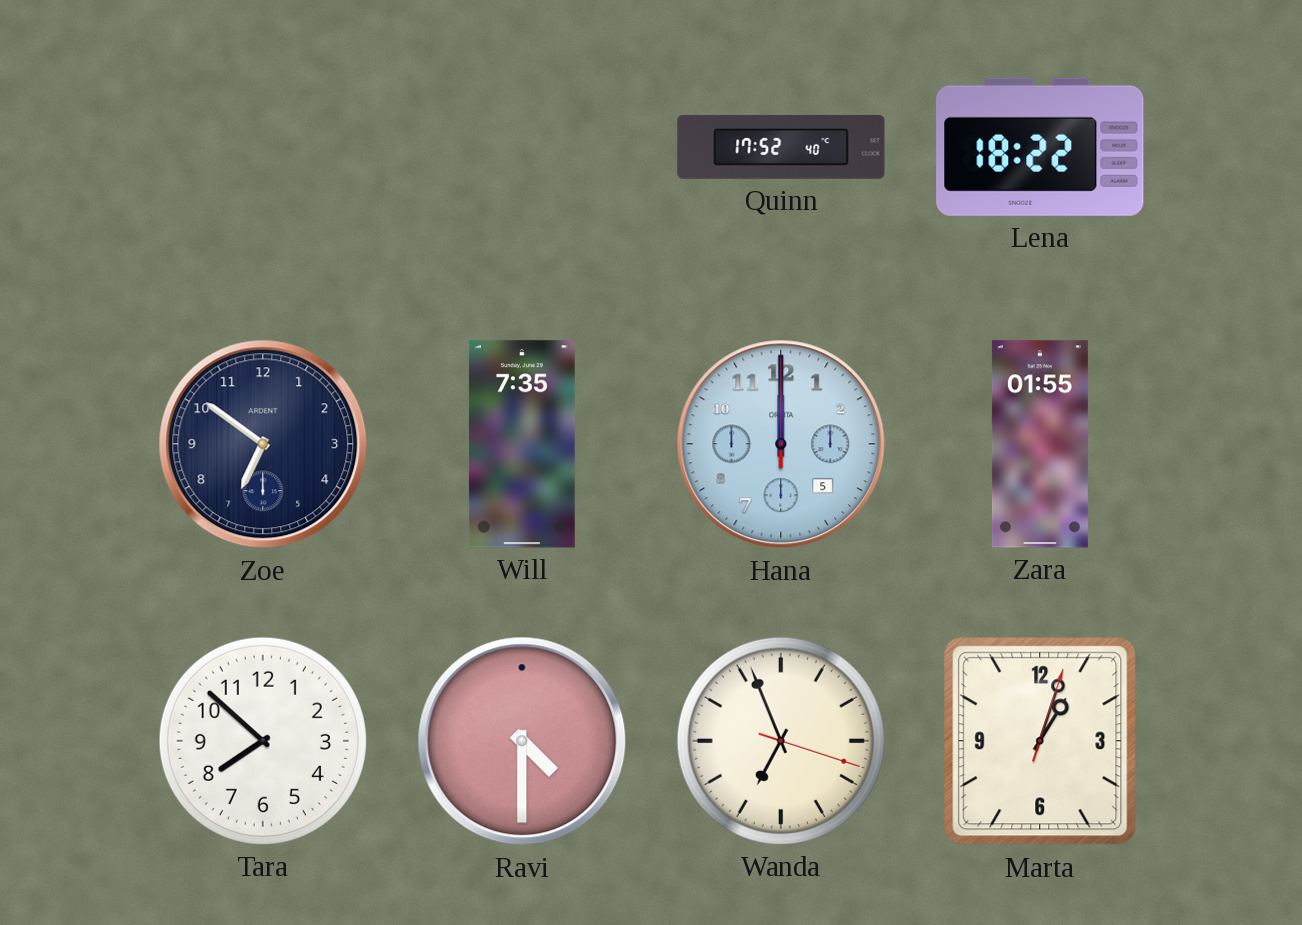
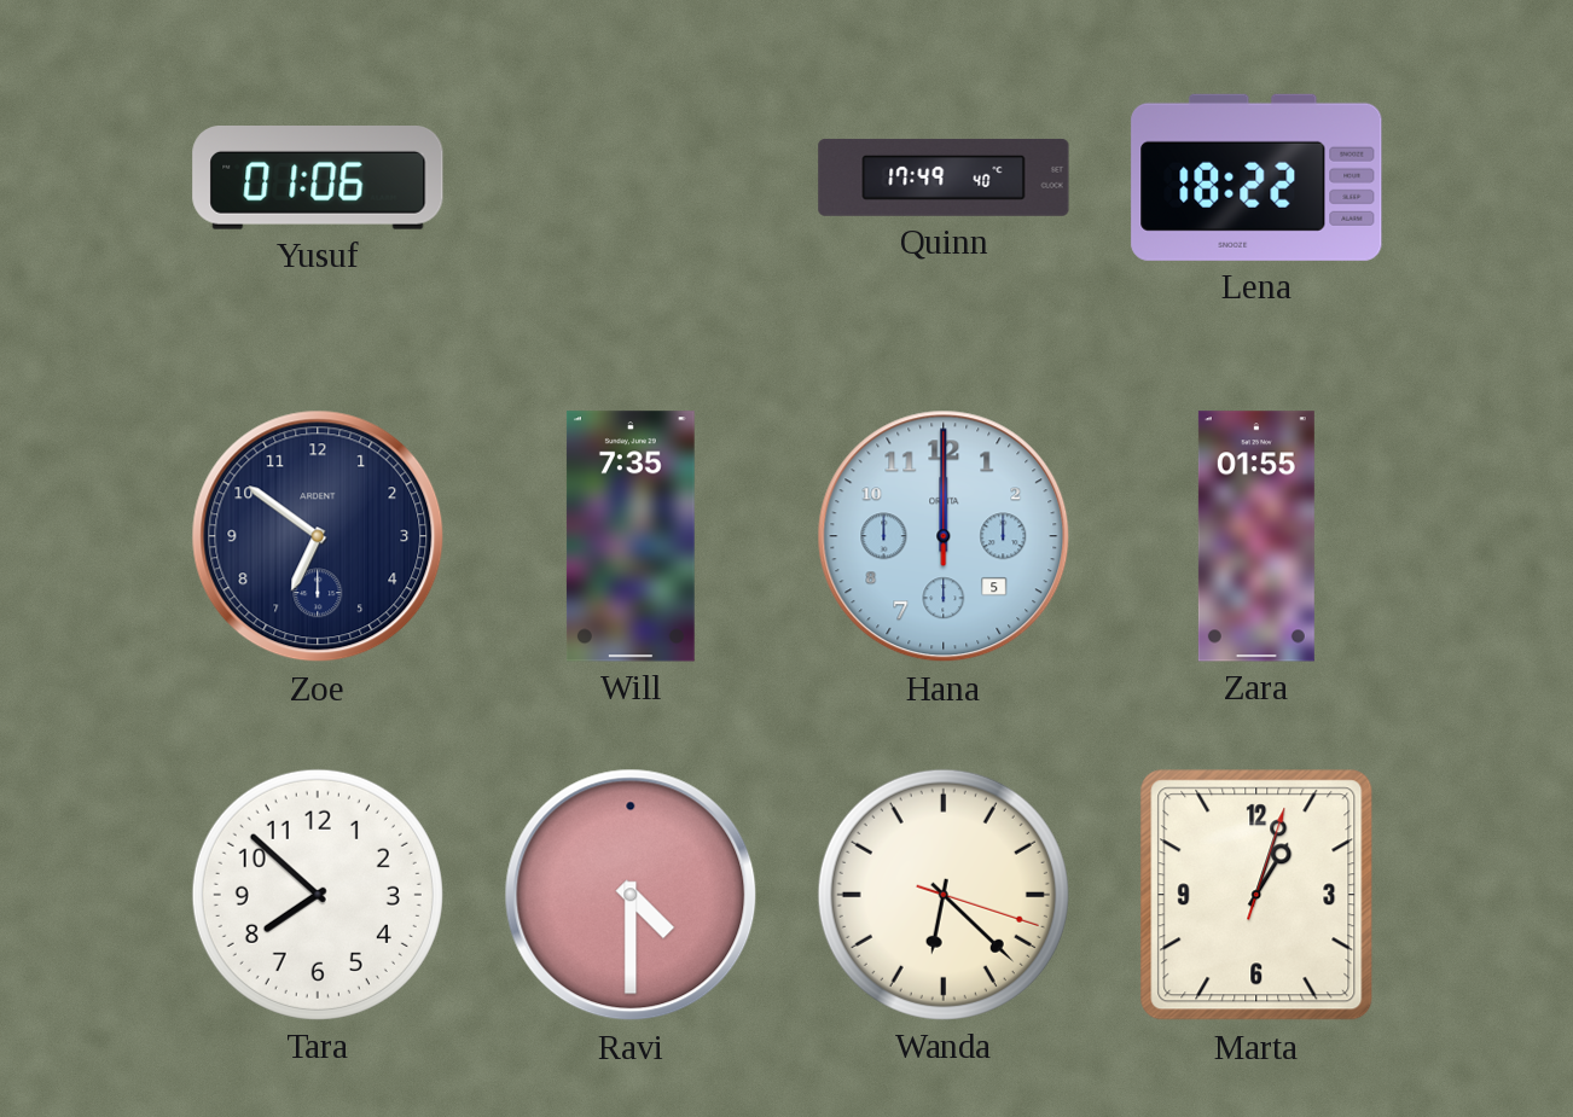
Yusuf: none -> 01:06 (318, 179)
Quinn: 17:52 -> 17:49 (944, 178)
Wanda: 6:56 -> 6:22 (944, 895)
